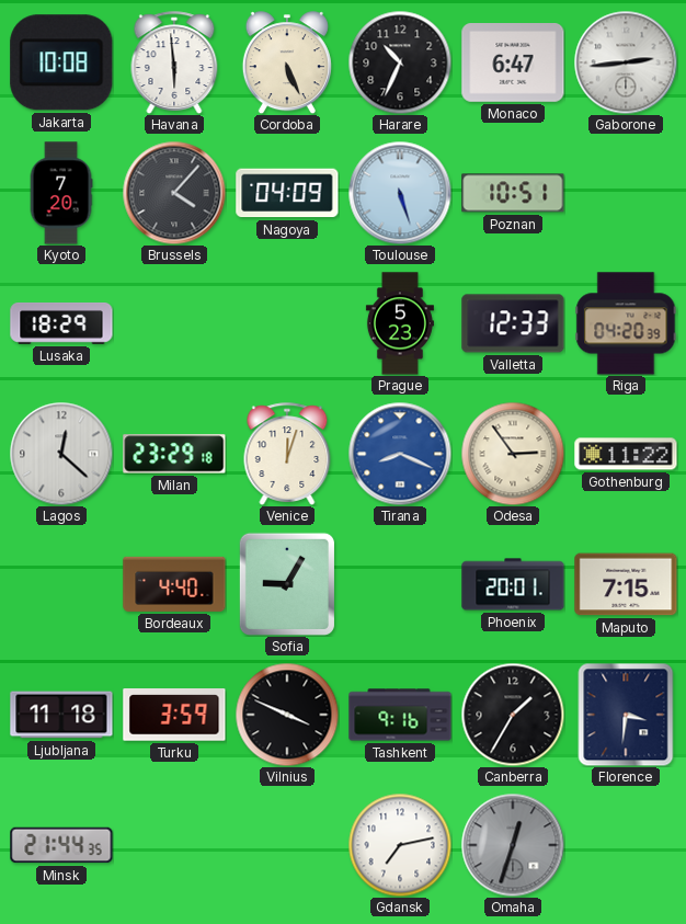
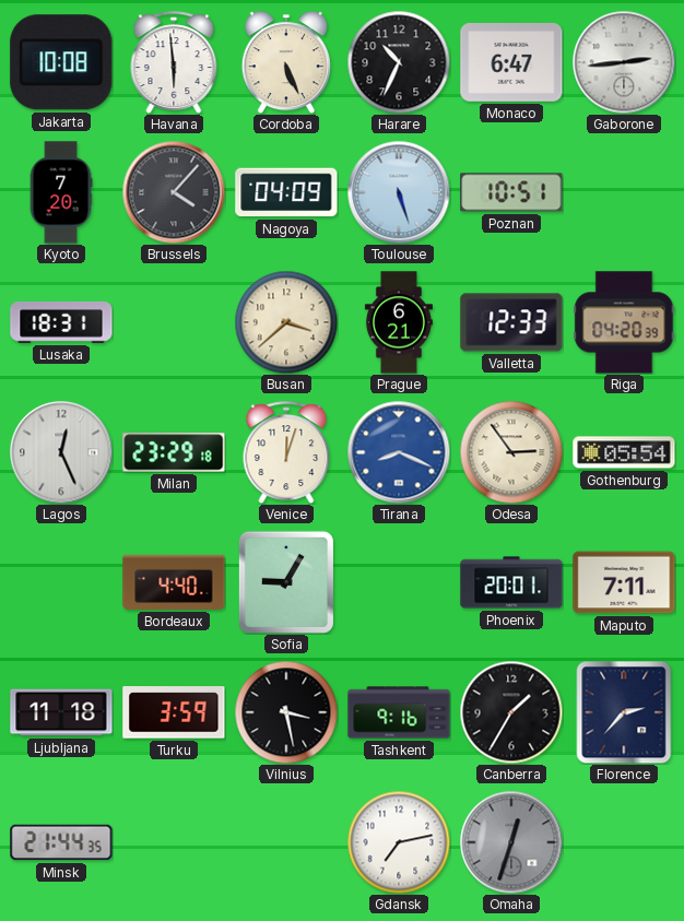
Lusaka: 18:29 -> 18:31 (61, 323)
Busan: none -> 3:38 (286, 322)
Prague: 5:23 -> 6:21 (399, 322)
Lagos: 12:22 -> 12:26 (61, 452)
Gothenburg: 11:22 -> 05:54 (624, 452)
Maputo: 7:15 -> 7:11 (624, 582)
Vilnius: 3:49 -> 3:28 (286, 712)
Florence: 3:31 -> 2:37 (624, 712)
